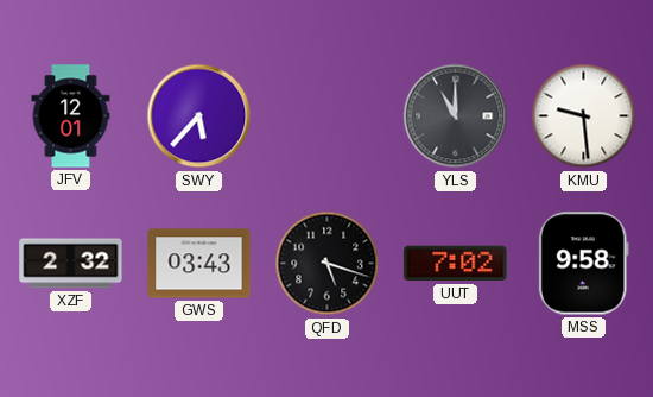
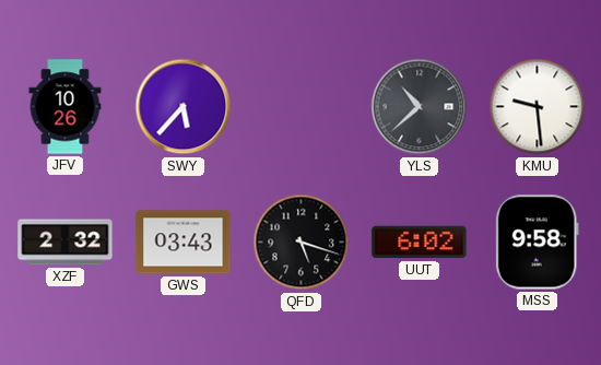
JFV: 12:01 -> 10:26 (66, 107)
YLS: 11:00 -> 10:38 (420, 107)
UUT: 7:02 -> 6:02 (420, 243)
